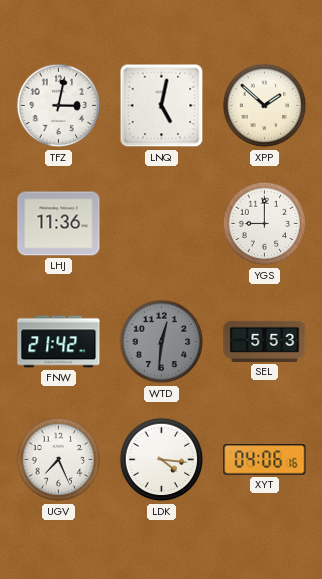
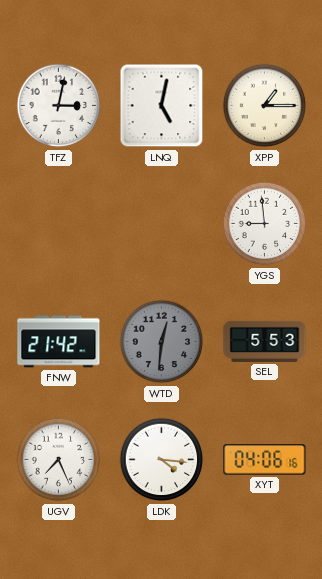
XPP: 1:52 -> 1:15 (265, 106)
LHJ: 11:36 -> none (59, 224)
YGS: 9:00 -> 8:59 (265, 224)
